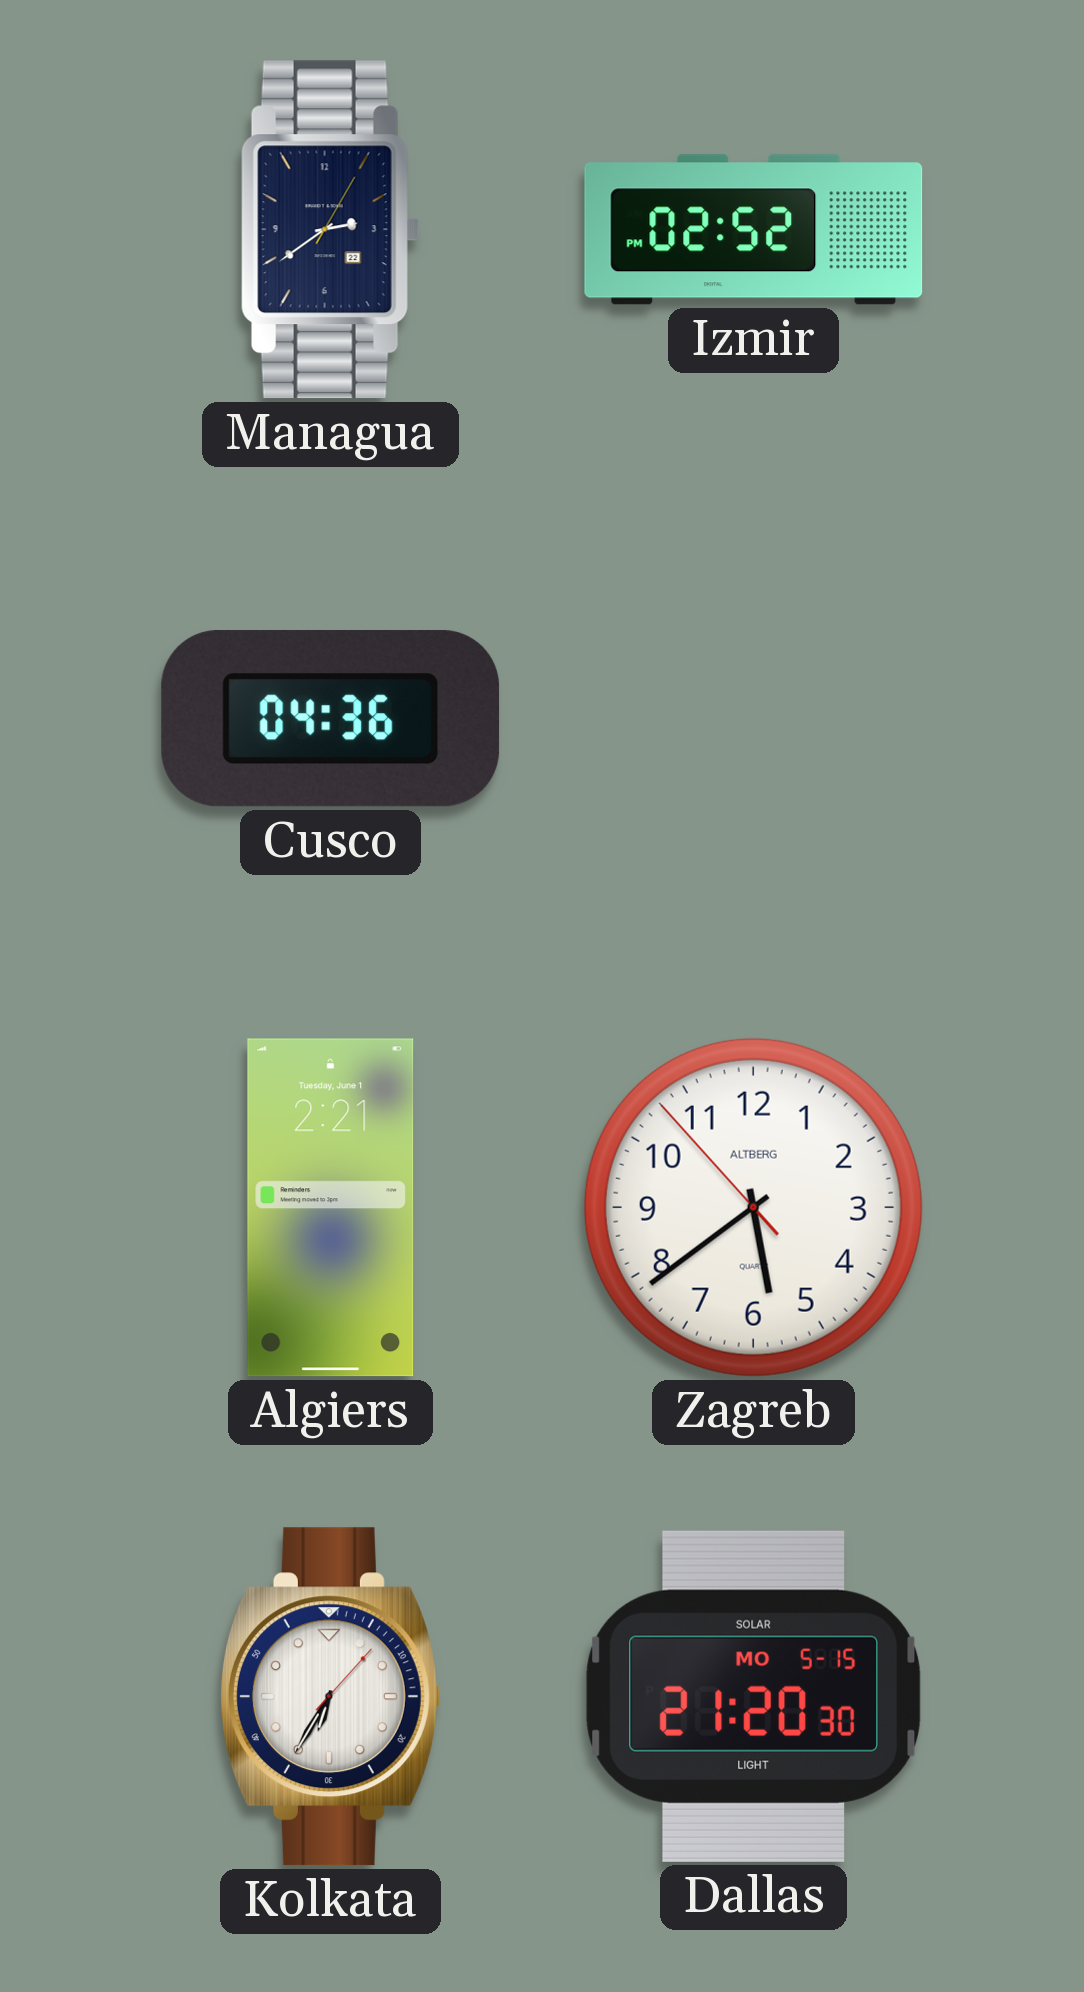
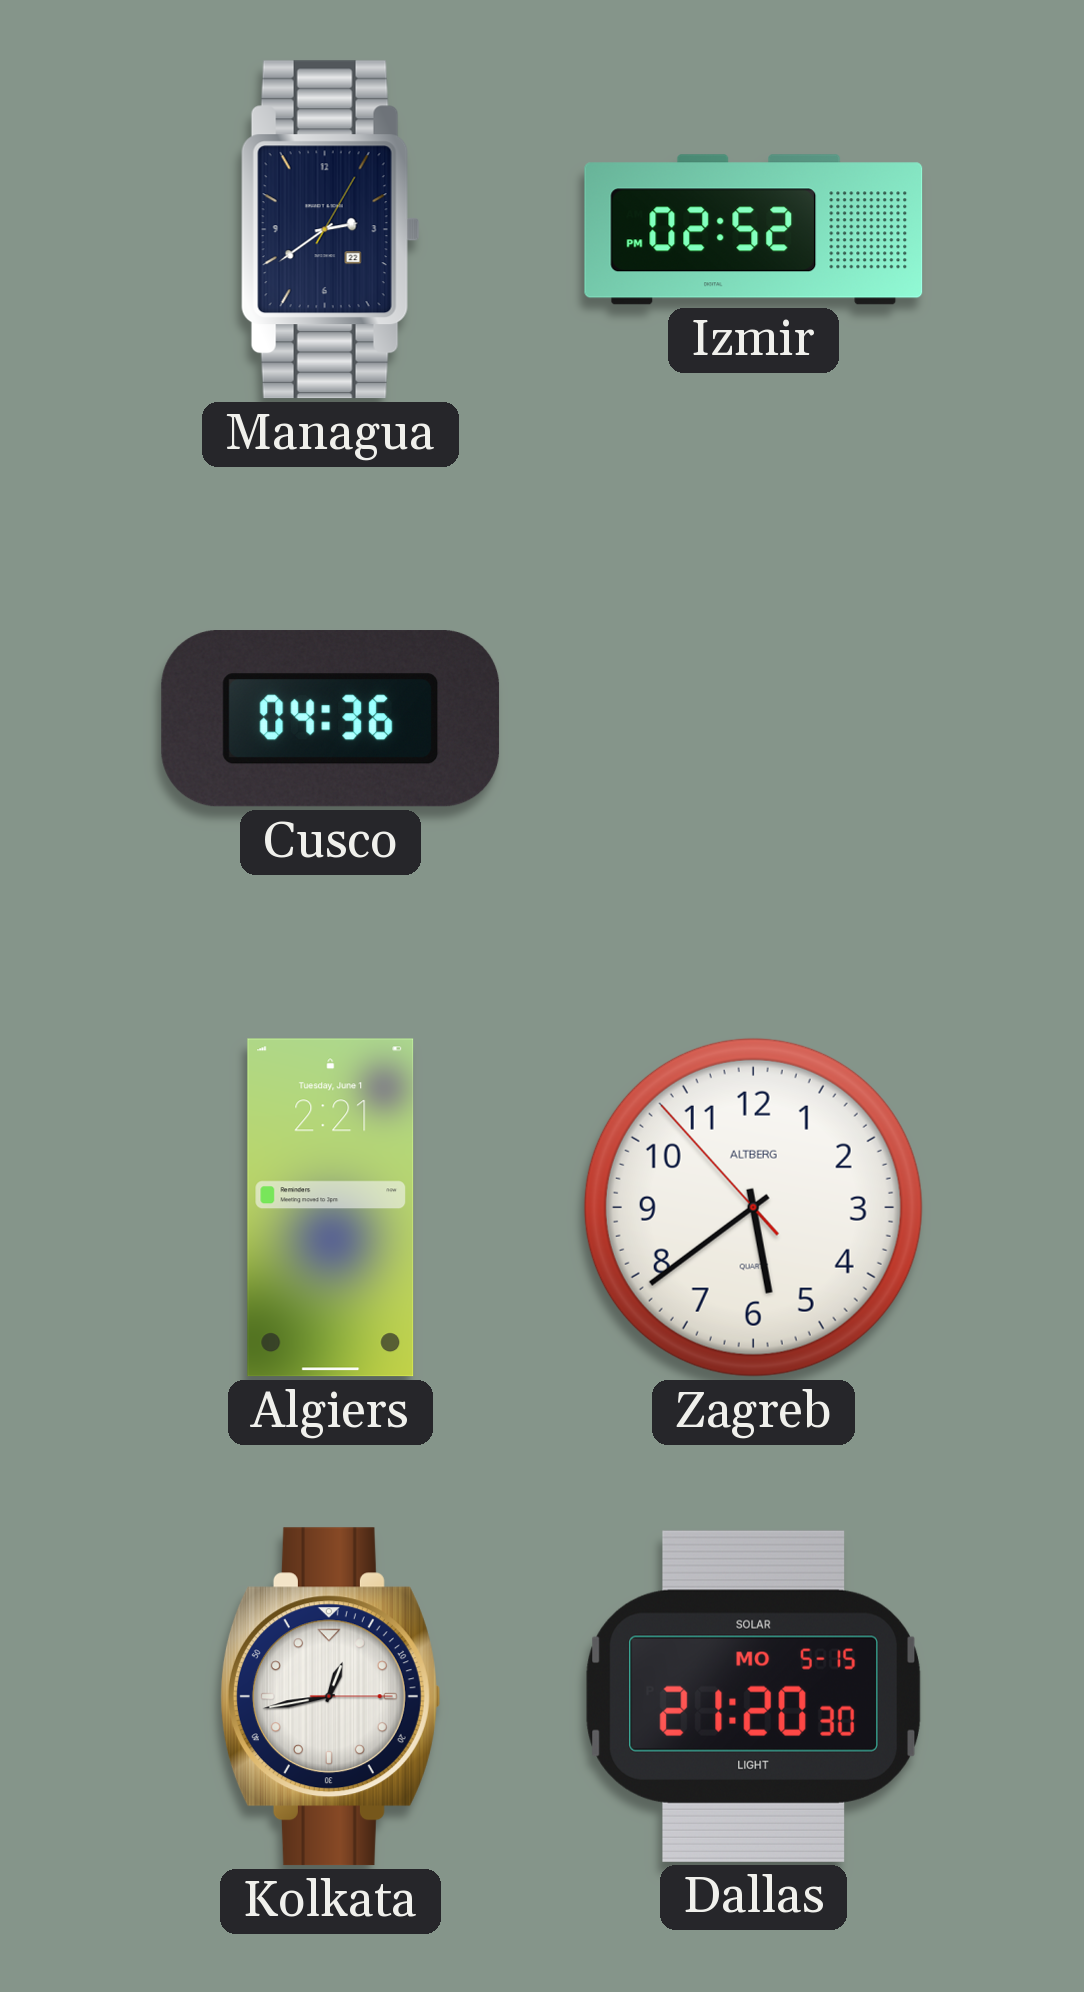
Kolkata: 6:35 -> 12:43 (330, 1697)
